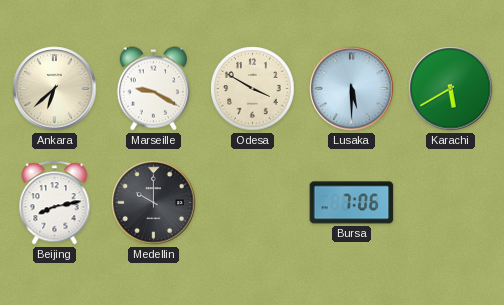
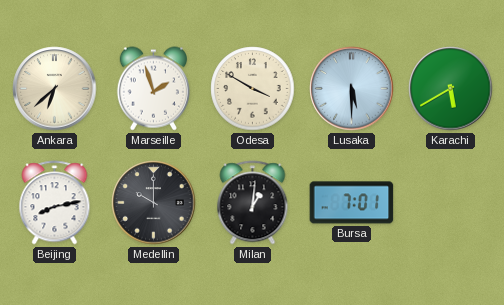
Marseille: 9:20 -> 1:57 (153, 89)
Milan: none -> 1:01 (253, 203)
Bursa: 7:06 -> 7:01 (352, 203)
